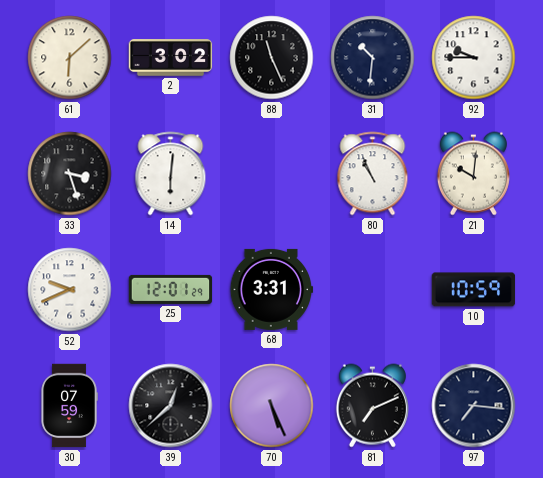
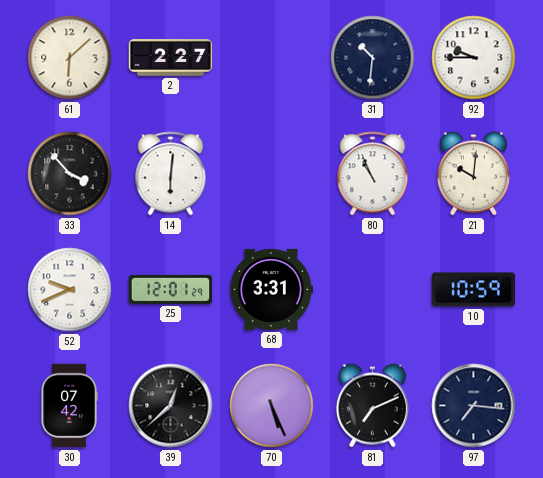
2: 3:02 -> 2:27 (171, 58)
88: 11:26 -> none (272, 58)
33: 3:27 -> 3:53 (70, 174)
30: 07:59 -> 07:42 (69, 406)
